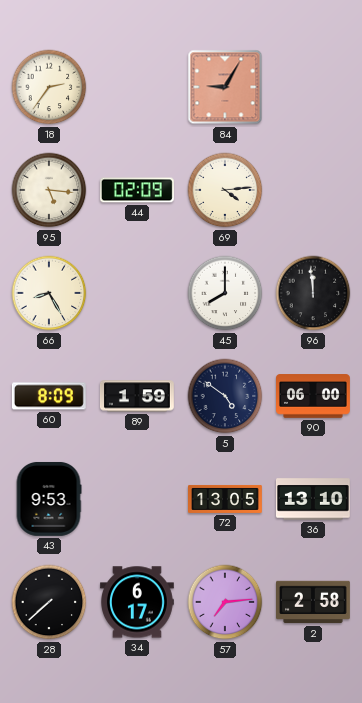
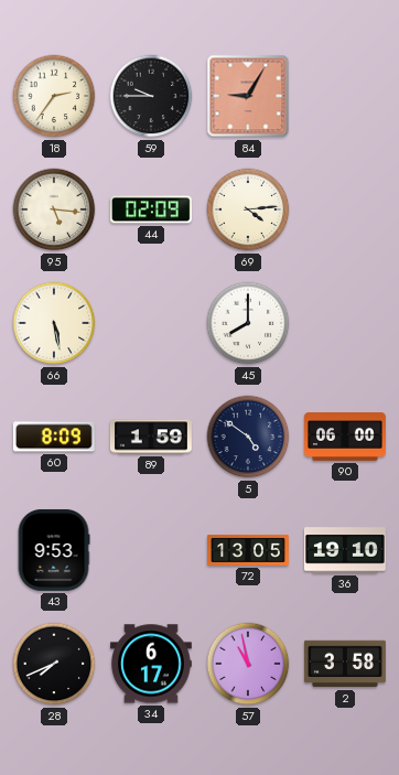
59: none -> 9:45 (151, 96)
66: 8:25 -> 5:28 (54, 323)
96: 11:59 -> none (313, 293)
36: 13:10 -> 19:10 (345, 550)
28: 7:38 -> 7:41 (54, 664)
57: 7:14 -> 10:58 (248, 664)
2: 2:58 -> 3:58 (346, 664)
